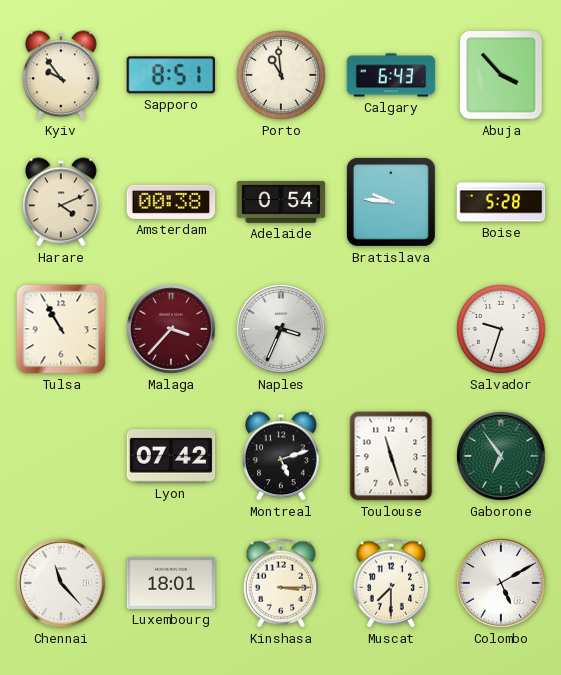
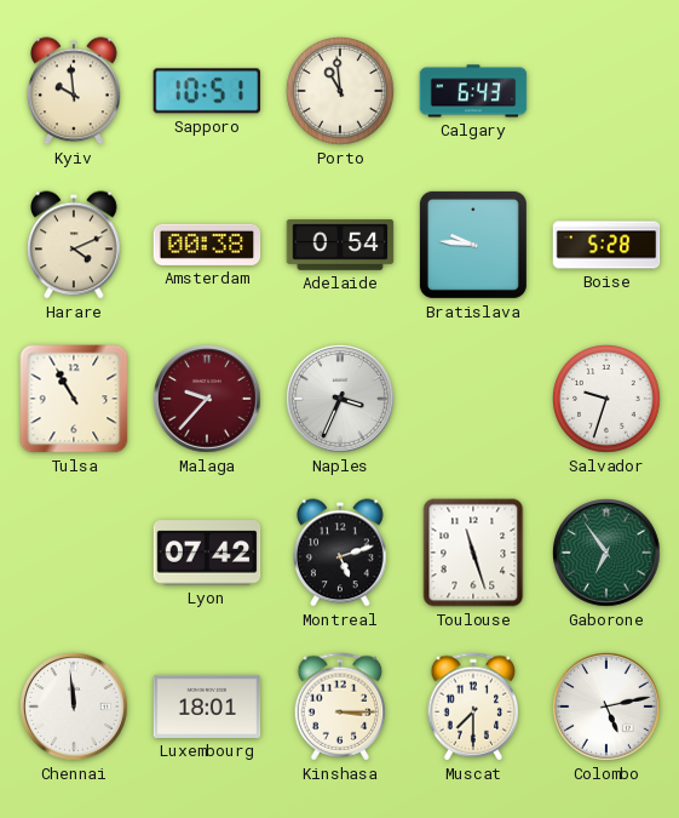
Kyiv: 9:54 -> 9:59 (75, 91)
Sapporo: 8:51 -> 10:51 (206, 91)
Abuja: 3:53 -> none (501, 75)
Malaga: 3:37 -> 9:37 (208, 400)
Chennai: 11:23 -> 11:59 (75, 708)
Colombo: 5:10 -> 5:13 (608, 708)
